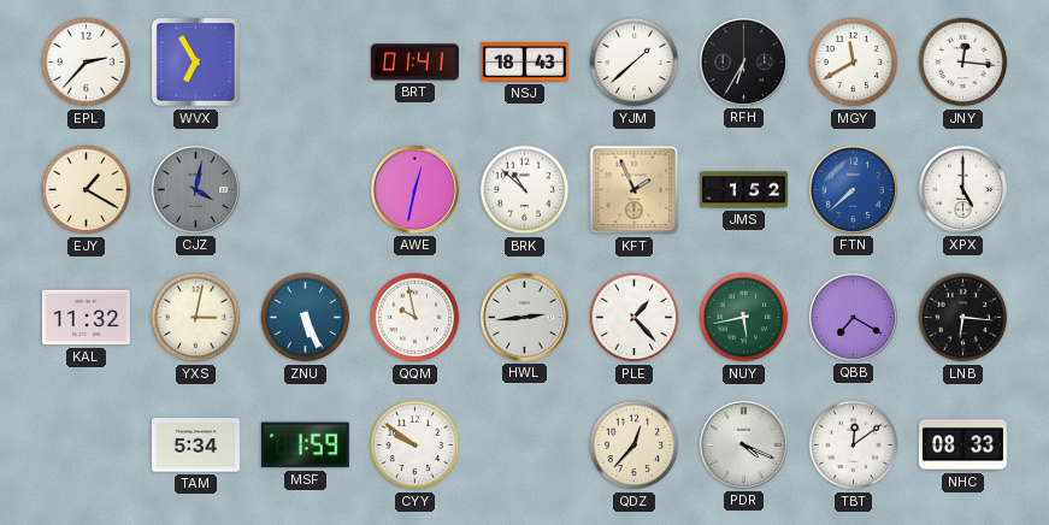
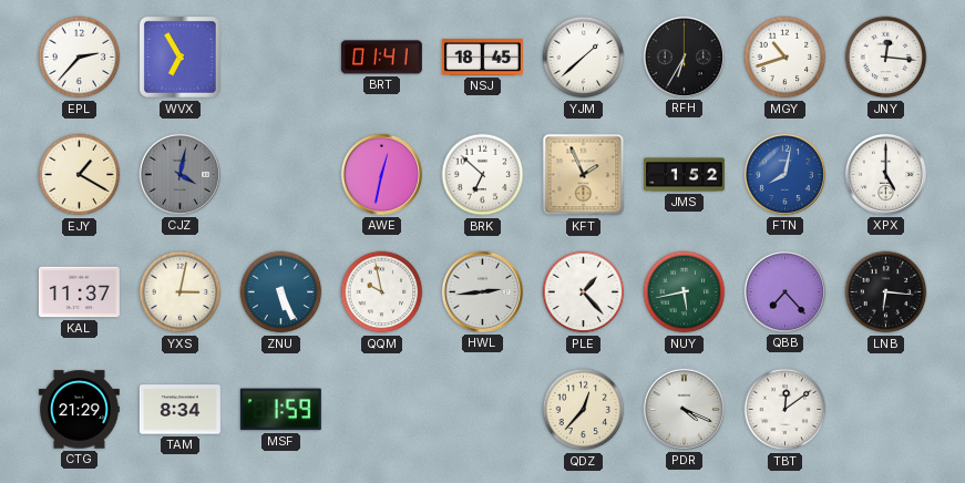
NSJ: 18:43 -> 18:45 (482, 58)
MGY: 11:40 -> 10:42 (786, 58)
BRK: 10:52 -> 6:52 (483, 175)
FTN: 7:38 -> 8:02 (784, 174)
KAL: 11:32 -> 11:37 (79, 292)
QBB: 7:20 -> 7:23 (784, 291)
CTG: none -> 21:29 (79, 410)
TAM: 5:34 -> 8:34 (179, 410)
CYY: 9:51 -> none (416, 446)
NHC: 08:33 -> none (962, 446)
